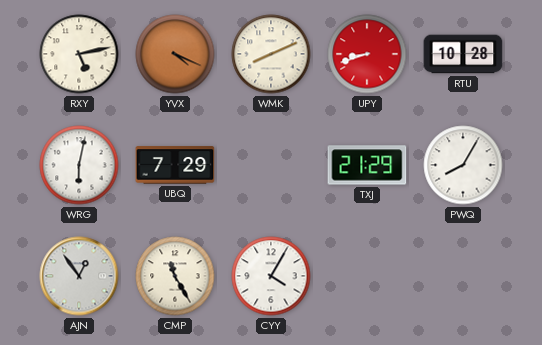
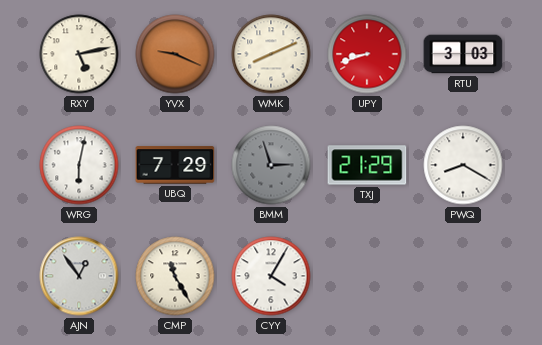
YVX: 4:19 -> 9:19 (175, 54)
RTU: 10:28 -> 3:03 (463, 54)
BMM: none -> 2:57 (271, 165)
PWQ: 8:05 -> 8:20 (463, 165)
